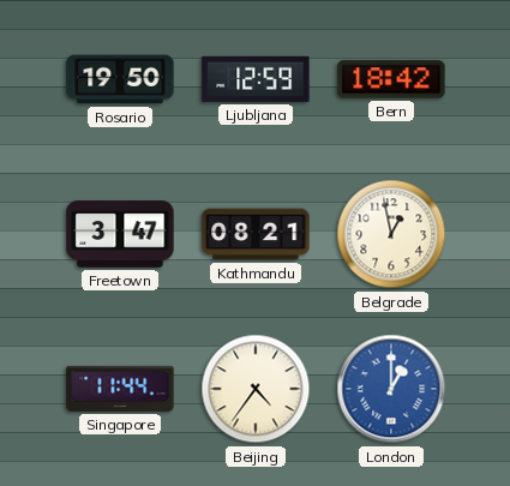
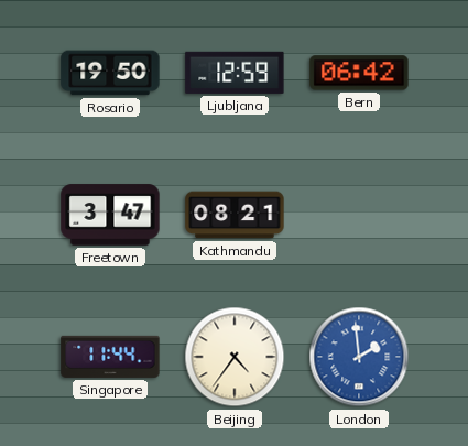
Bern: 18:42 -> 06:42 (359, 73)
Belgrade: 12:58 -> none (391, 234)
London: 1:00 -> 1:59 (359, 357)
